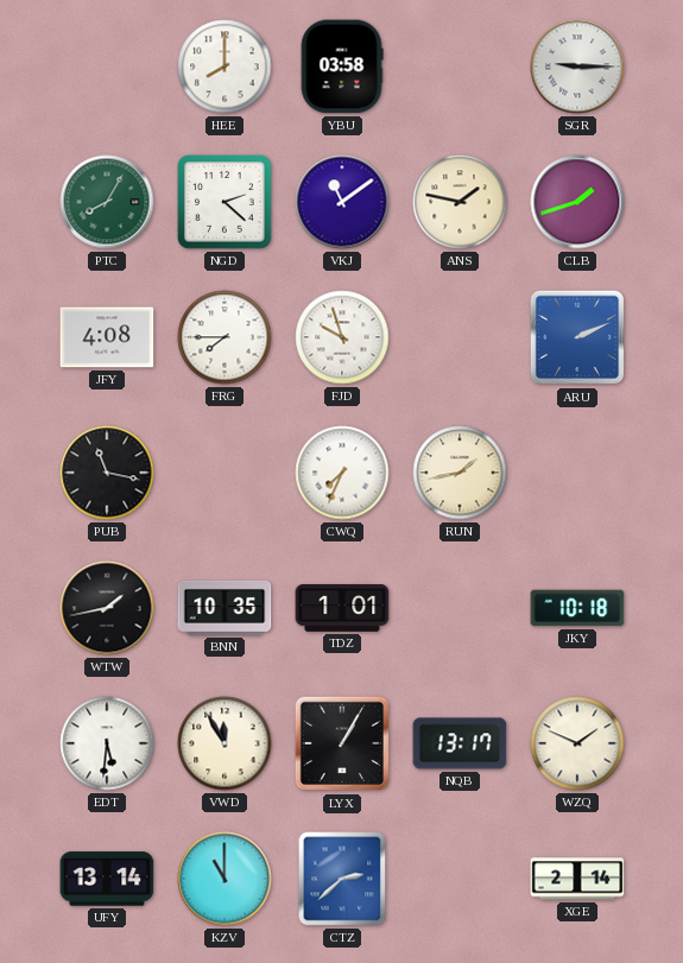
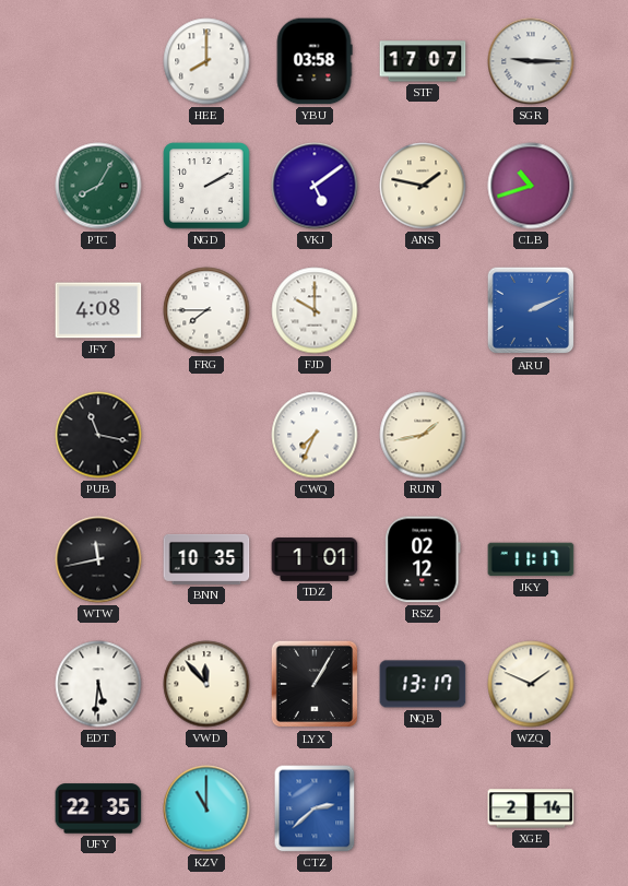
STF: none -> 17:07 (423, 61)
NGD: 2:22 -> 2:10 (206, 186)
VKJ: 11:09 -> 5:09 (315, 186)
CLB: 1:42 -> 10:42 (531, 186)
FJD: 9:57 -> 10:00 (315, 310)
WTW: 1:43 -> 11:43 (98, 559)
RSZ: none -> 02:12 (423, 559)
JKY: 10:18 -> 11:17 (531, 559)
VWD: 11:55 -> 11:53 (206, 684)
UFY: 13:14 -> 22:35 (98, 808)
